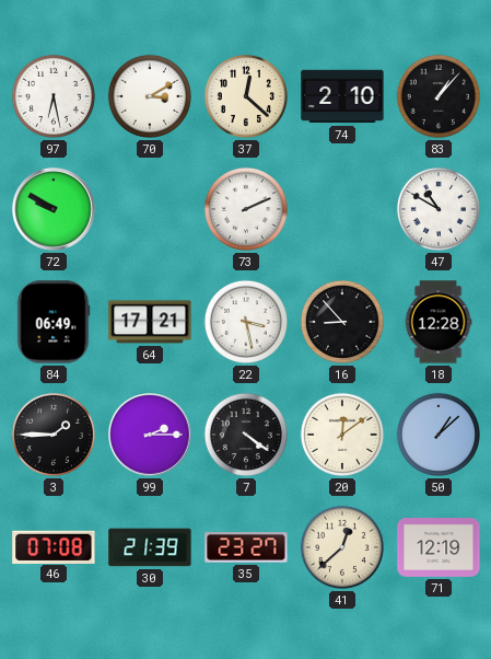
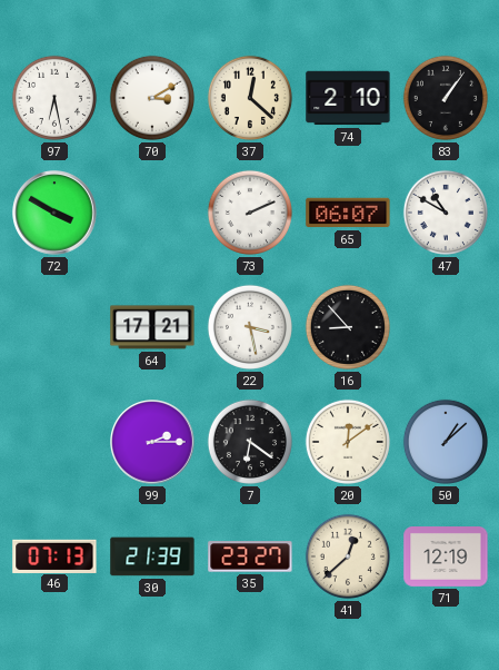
83: 1:07 -> 1:06 (446, 98)
72: 9:50 -> 3:50 (56, 214)
65: none -> 06:07 (348, 213)
84: 06:49 -> none (54, 322)
18: 12:28 -> none (439, 322)
3: 1:45 -> none (54, 435)
7: 4:21 -> 6:21 (250, 442)
46: 07:08 -> 07:13 (54, 555)
